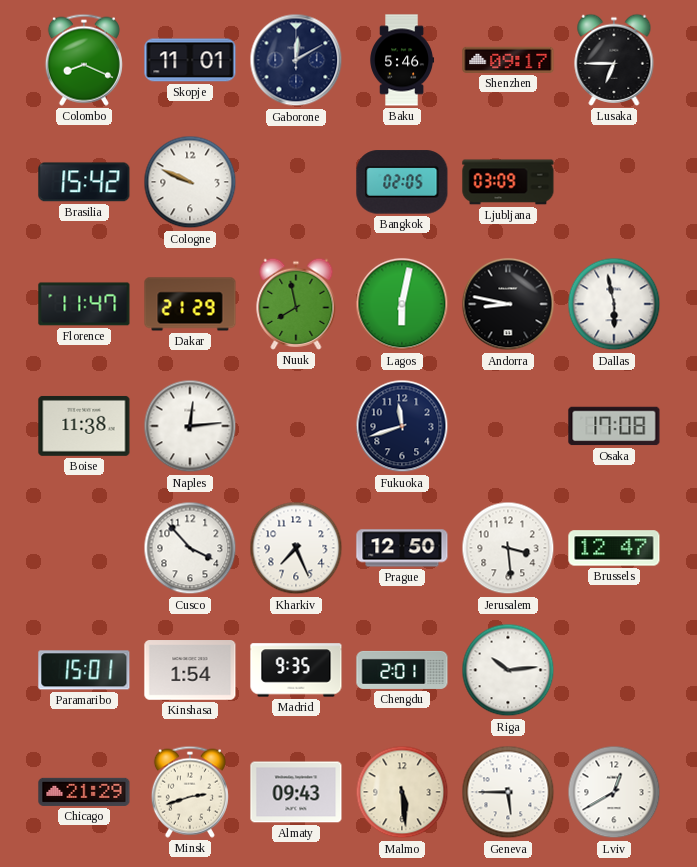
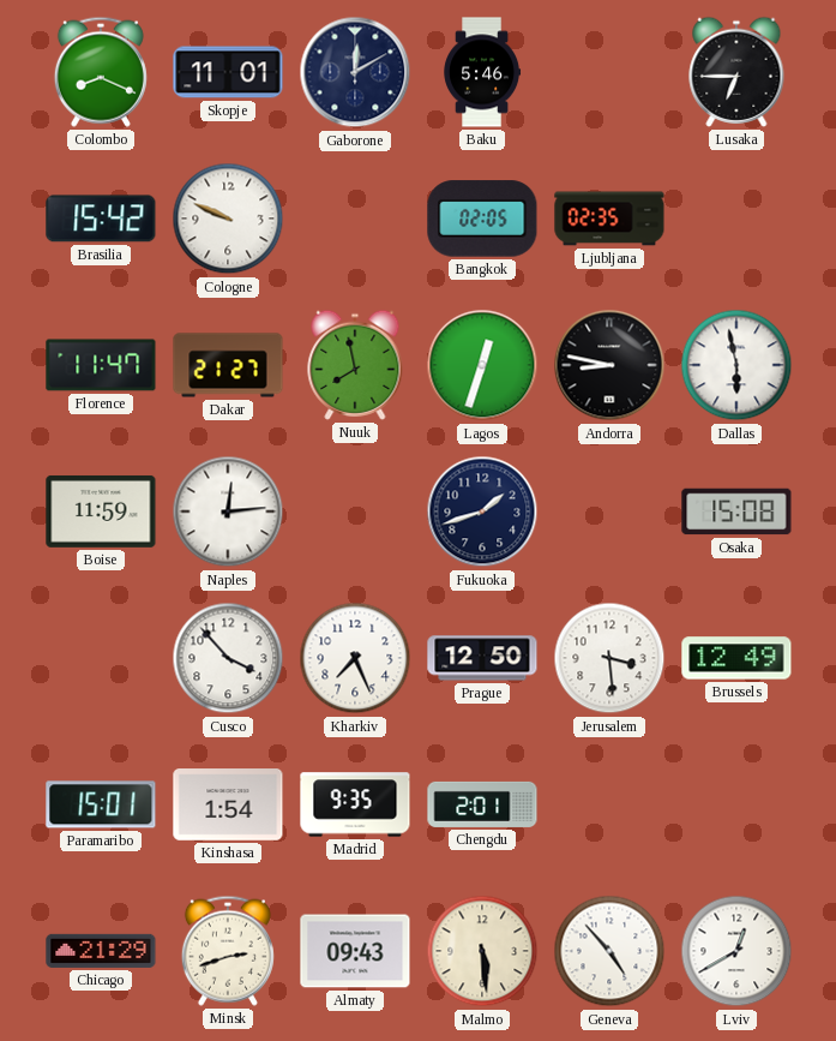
Shenzhen: 09:17 -> none (508, 60)
Ljubljana: 03:09 -> 02:35 (609, 219)
Dakar: 21:29 -> 21:27 (228, 365)
Lagos: 6:02 -> 12:33 (482, 365)
Boise: 11:38 -> 11:59 (101, 511)
Fukuoka: 11:42 -> 1:42 (482, 511)
Osaka: 17:08 -> 15:08 (736, 511)
Brussels: 12:47 -> 12:49 (736, 658)
Riga: 10:14 -> none (508, 670)
Geneva: 5:45 -> 4:53 (609, 951)
